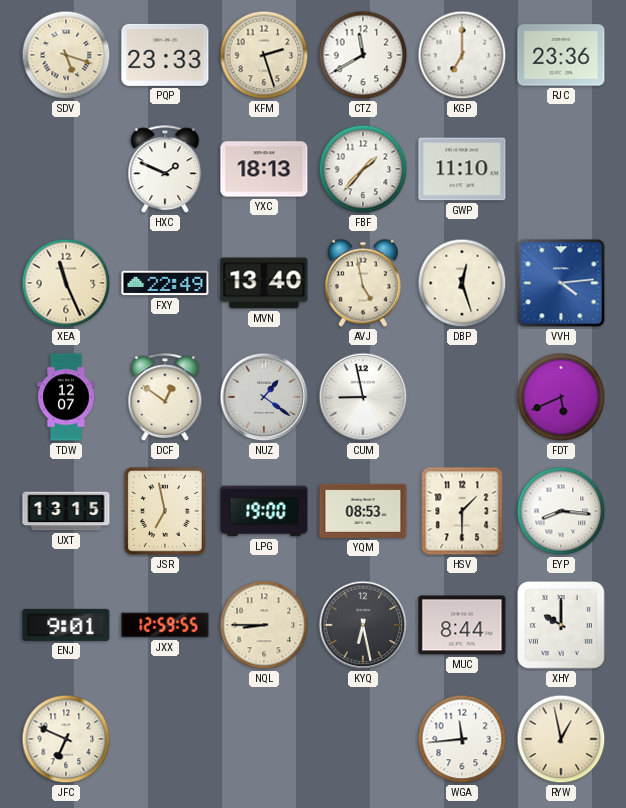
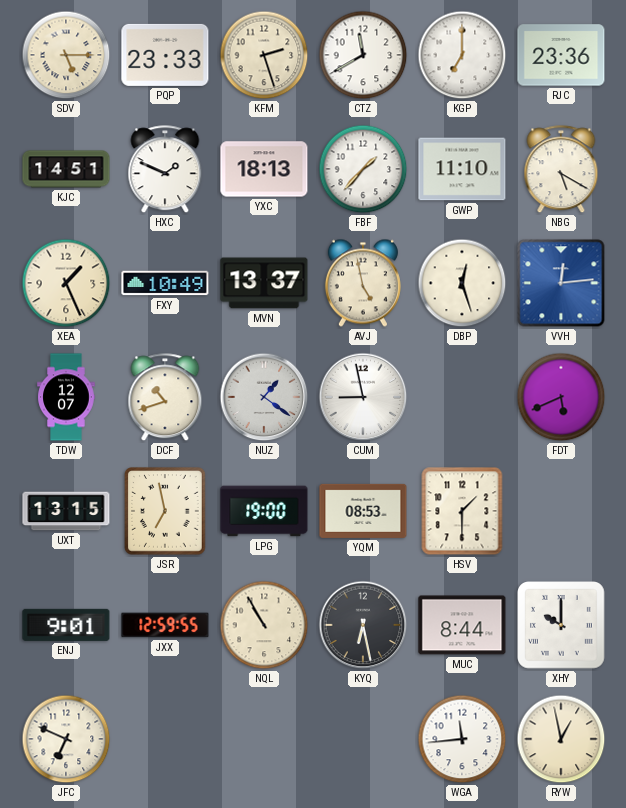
SDV: 5:18 -> 5:15 (66, 55)
KJC: none -> 14:51 (66, 169)
NBG: none -> 5:20 (561, 170)
XEA: 11:26 -> 1:26 (66, 283)
FXY: 22:49 -> 10:49 (165, 283)
MVN: 13:40 -> 13:37 (264, 283)
VVH: 4:14 -> 12:14 (561, 283)
DCF: 12:51 -> 10:42 (165, 398)
EYP: 8:16 -> none (561, 511)
NQL: 8:45 -> 10:55 (264, 625)
